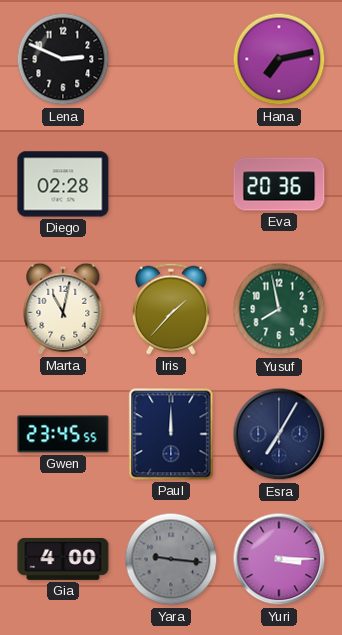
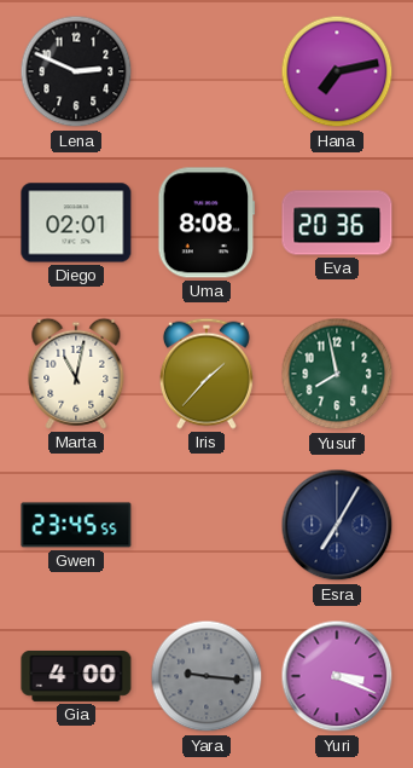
Diego: 02:28 -> 02:01 (76, 223)
Uma: none -> 8:08 (206, 223)
Paul: 12:00 -> none (171, 434)
Yuri: 3:15 -> 3:19 (337, 676)
